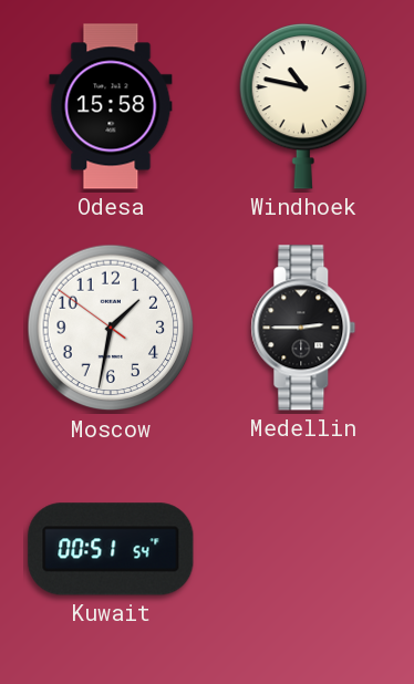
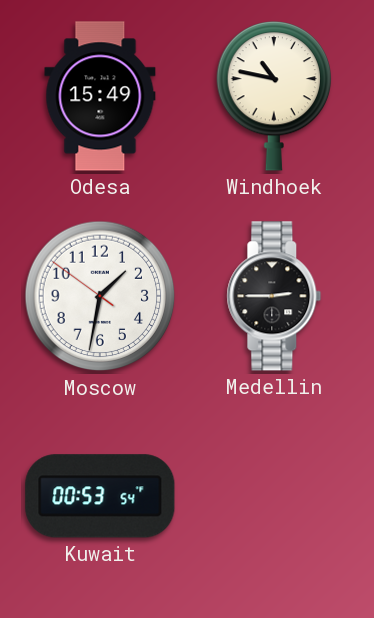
Odesa: 15:58 -> 15:49 (100, 96)
Kuwait: 00:51 -> 00:53 (100, 496)
